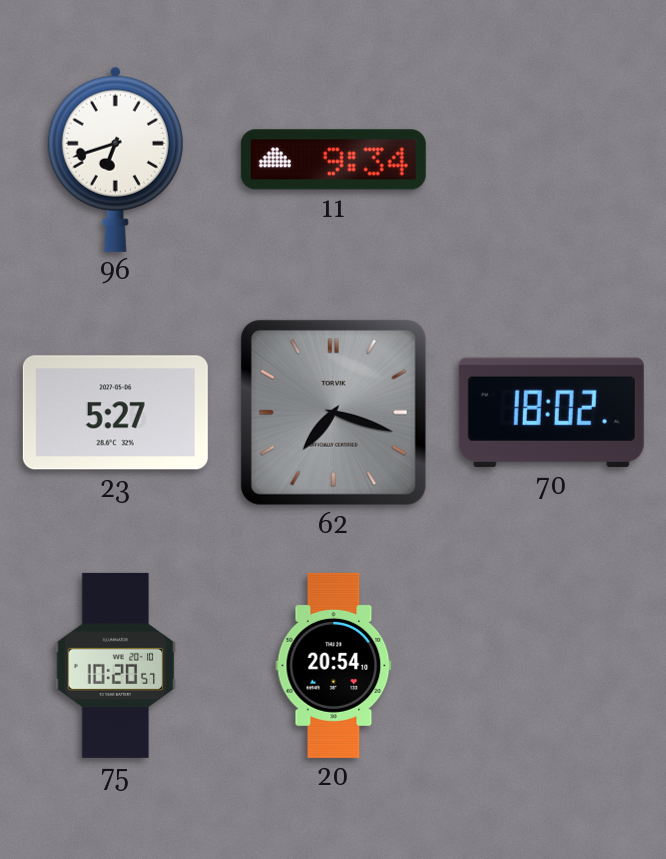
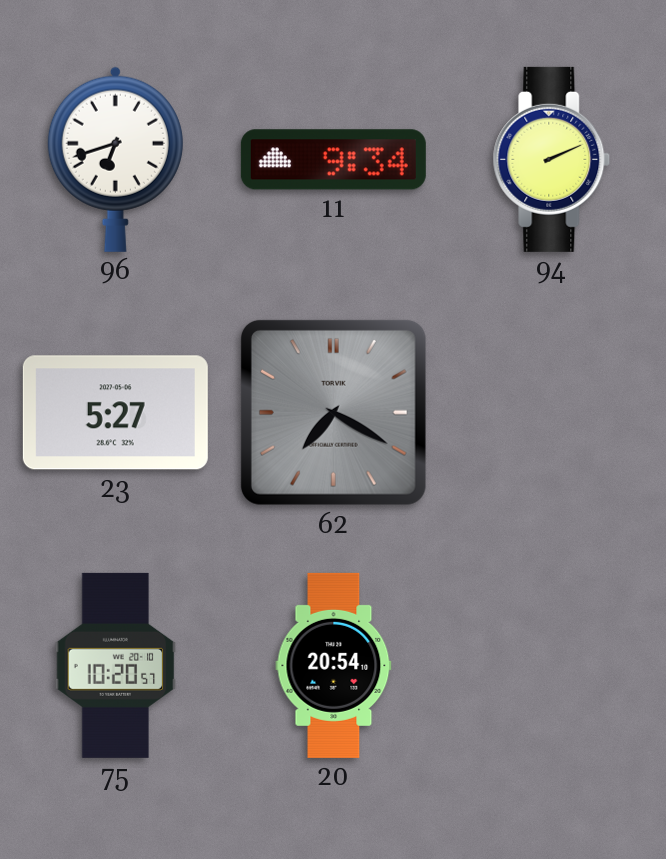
94: none -> 2:11 (552, 159)
62: 7:18 -> 7:20 (333, 412)
70: 18:02 -> none (551, 412)
